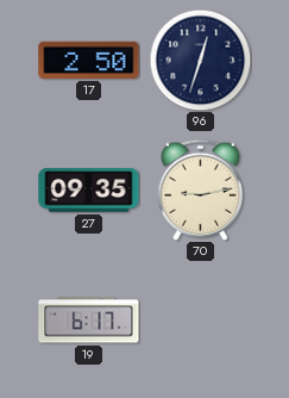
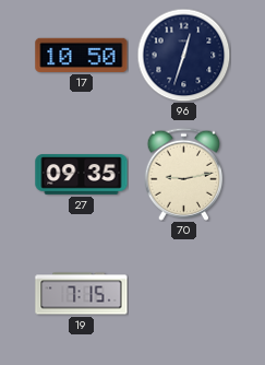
17: 2:50 -> 10:50 (82, 55)
19: 6:17 -> 7:15 (82, 294)
